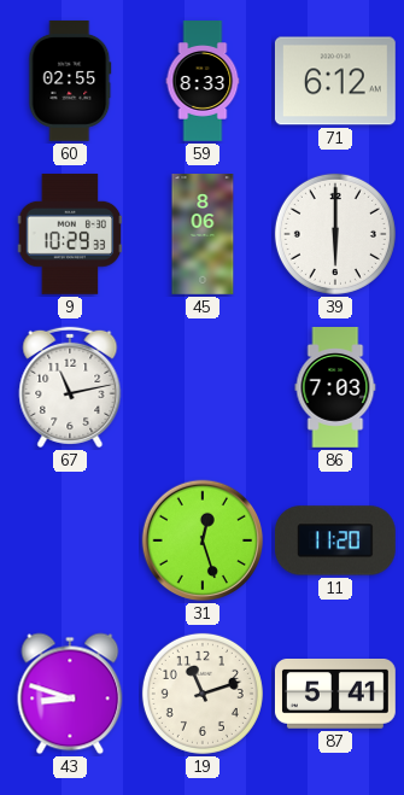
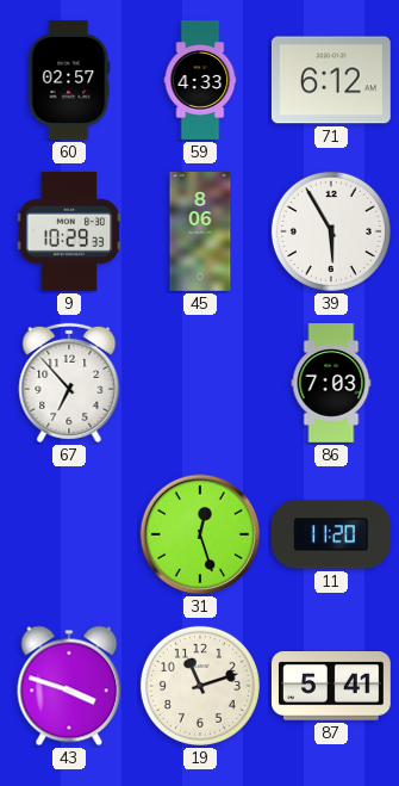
60: 02:55 -> 02:57 (69, 80)
59: 8:33 -> 4:33 (200, 80)
39: 6:00 -> 5:55 (331, 231)
67: 11:13 -> 6:53 (69, 383)
43: 8:48 -> 3:48 (69, 686)
